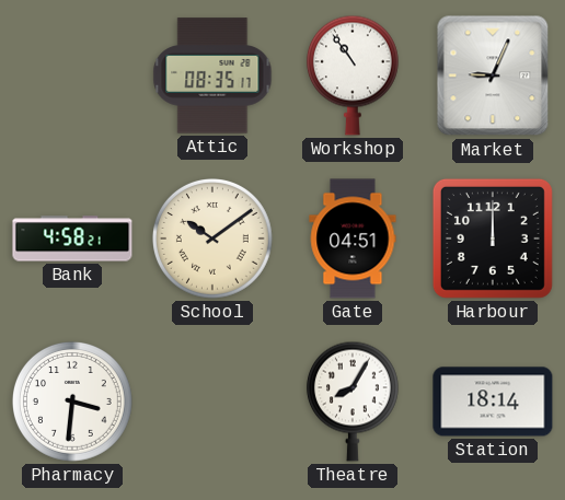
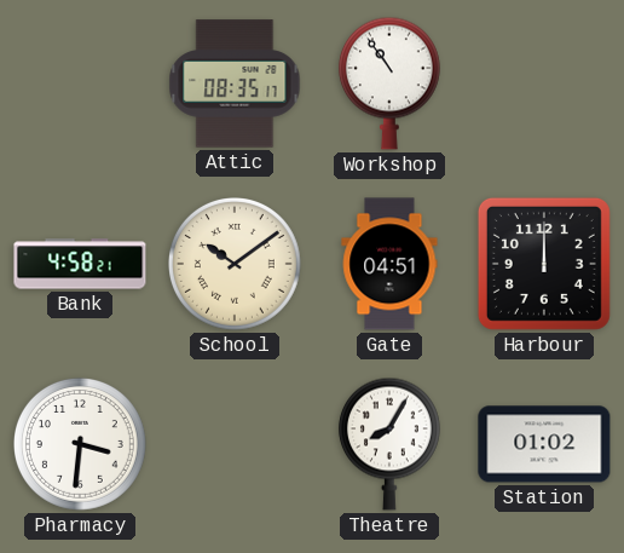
Market: 9:04 -> none (493, 75)
Station: 18:14 -> 01:02 (544, 444)
